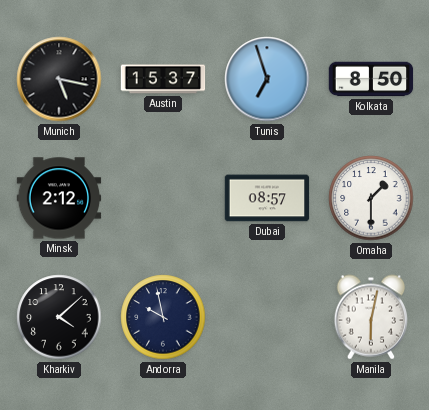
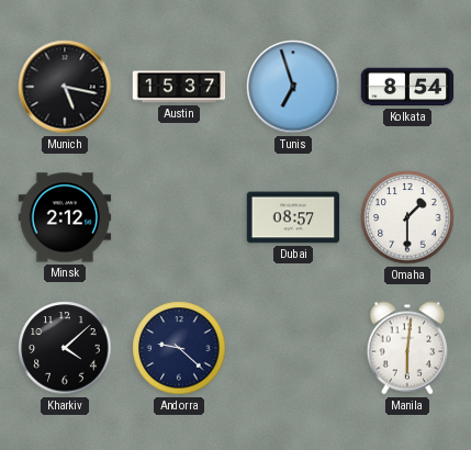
Kolkata: 8:50 -> 8:54 (407, 87)
Andorra: 9:58 -> 9:22 (179, 348)
Manila: 6:02 -> 6:01 (406, 348)
